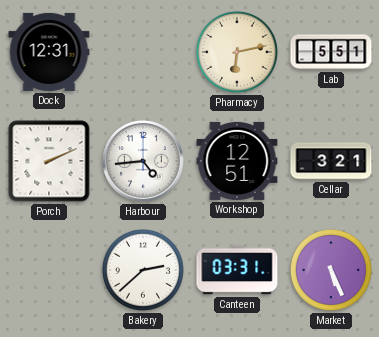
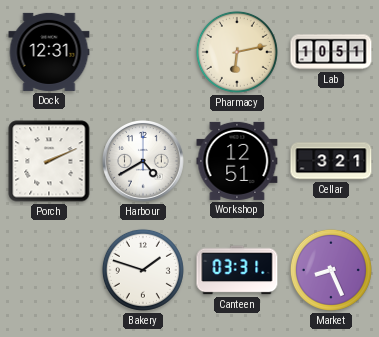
Lab: 5:51 -> 10:51 (331, 52)
Harbour: 4:44 -> 4:40 (144, 162)
Bakery: 2:38 -> 1:48 (143, 270)
Market: 5:26 -> 8:26 (331, 270)
